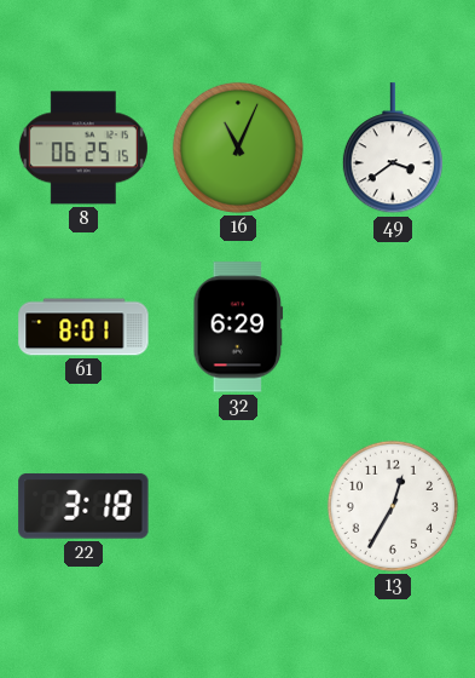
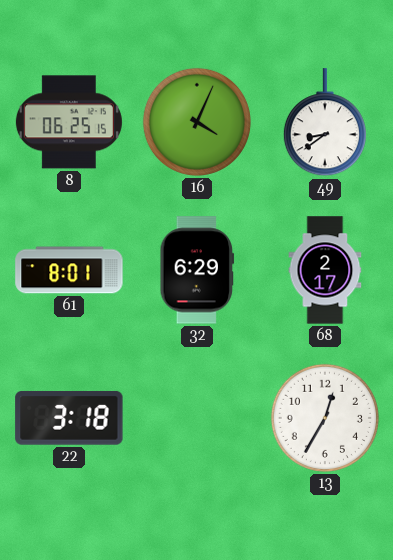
16: 11:04 -> 4:04 (197, 122)
49: 3:39 -> 8:39 (325, 123)
68: none -> 2:17 (325, 270)
